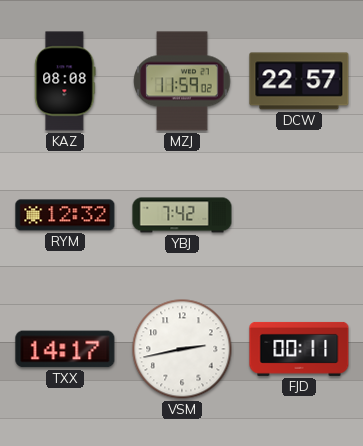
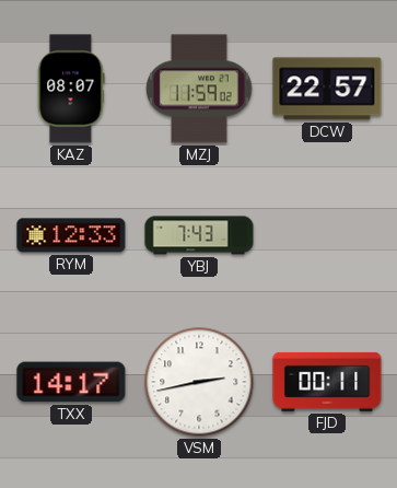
KAZ: 08:08 -> 08:07 (71, 89)
RYM: 12:32 -> 12:33 (71, 235)
YBJ: 7:42 -> 7:43 (199, 235)
